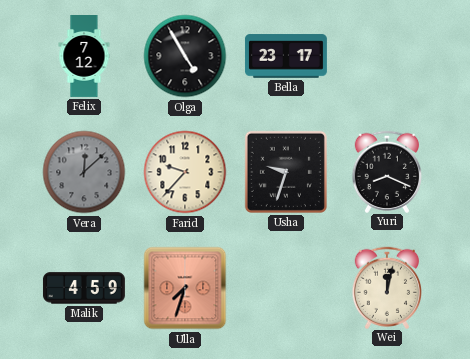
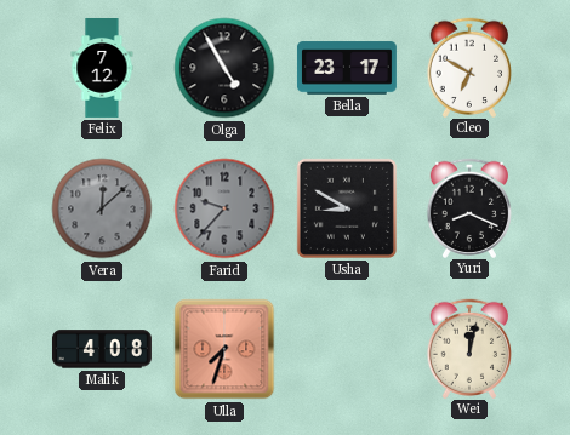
Cleo: none -> 6:50 (468, 67)
Farid dial: cream -> grey (224, 208)
Usha: 9:33 -> 8:50 (347, 208)
Malik: 4:59 -> 4:08 (102, 349)
